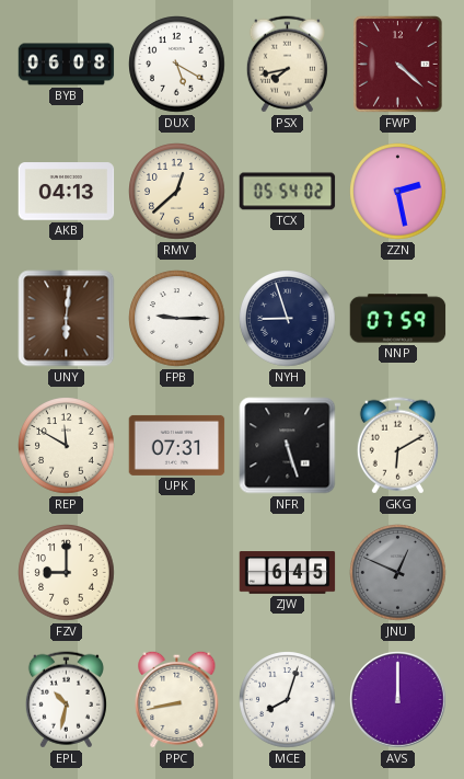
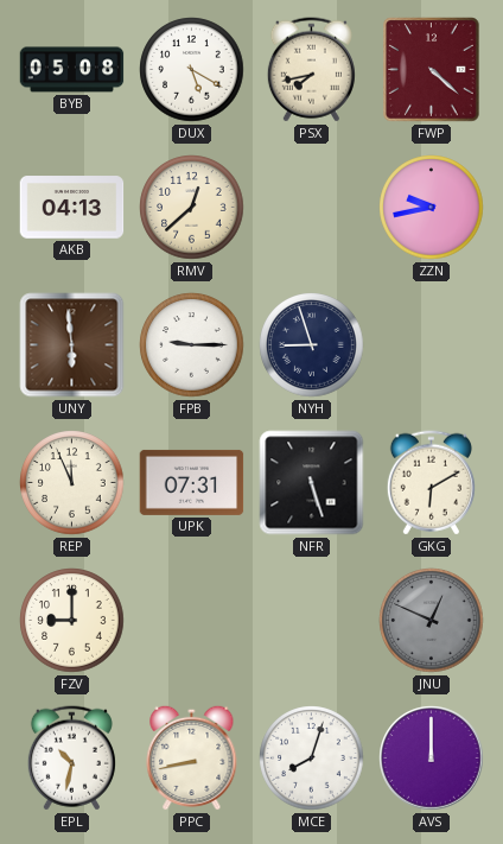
BYB: 06:08 -> 05:08 (72, 70)
TCX: 05:54 -> none (288, 192)
ZZN: 2:28 -> 9:43 (432, 208)
UNY: 6:01 -> 5:59 (72, 345)
NNP: 07:59 -> none (398, 319)
REP: 11:50 -> 11:56 (72, 483)
ZJW: 6:45 -> none (288, 573)
